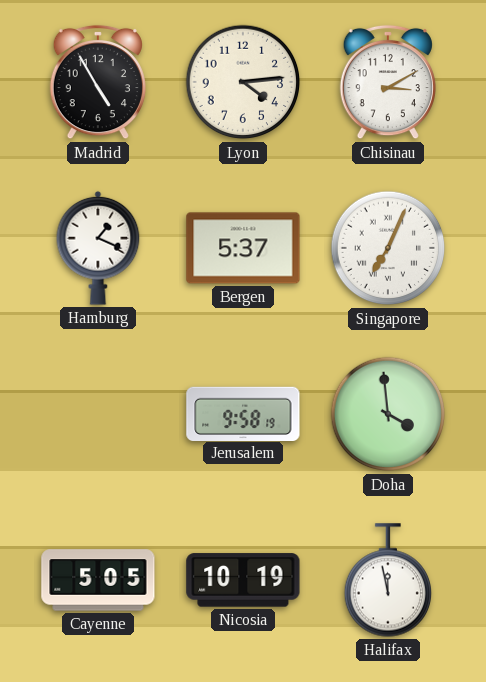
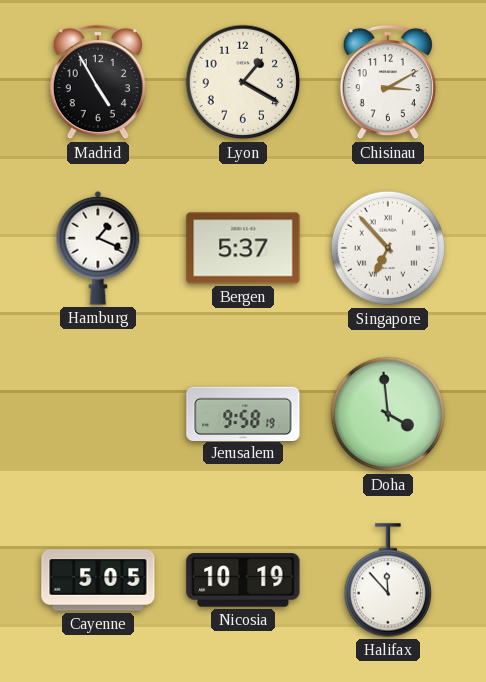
Lyon: 4:14 -> 1:20 (243, 82)
Singapore: 7:04 -> 6:53 (388, 248)
Halifax: 11:58 -> 11:53 (387, 580)
